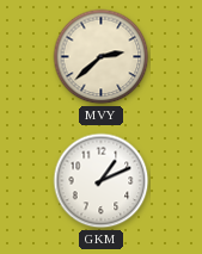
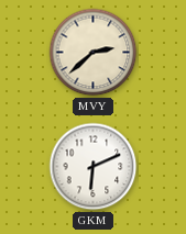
GKM: 1:11 -> 6:11 (94, 167)
